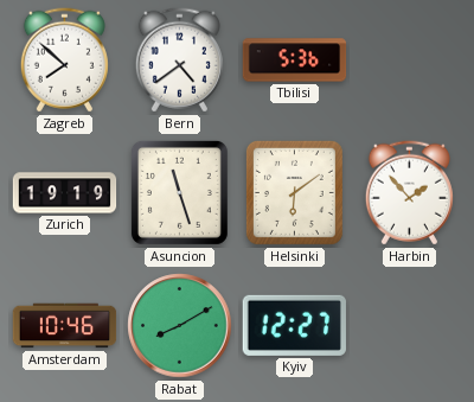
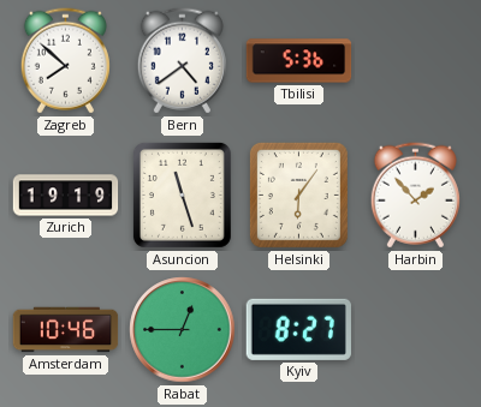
Helsinki: 6:09 -> 6:06 (298, 194)
Rabat: 8:10 -> 12:45 (183, 330)
Kyiv: 12:27 -> 8:27 (298, 329)
